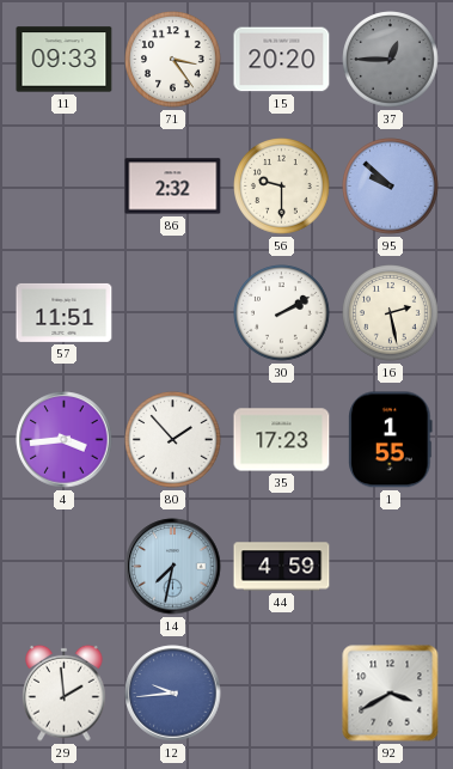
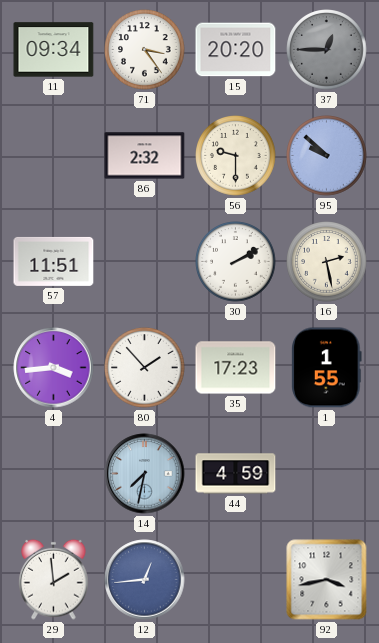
11: 09:33 -> 09:34 (54, 50)
12: 9:44 -> 12:44 (145, 580)
92: 3:40 -> 3:43 (327, 580)
